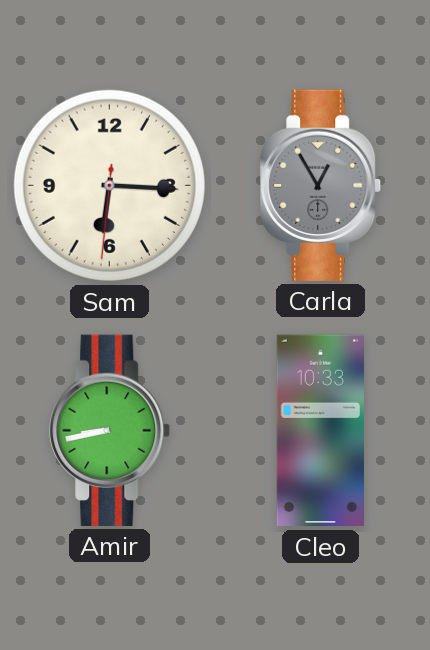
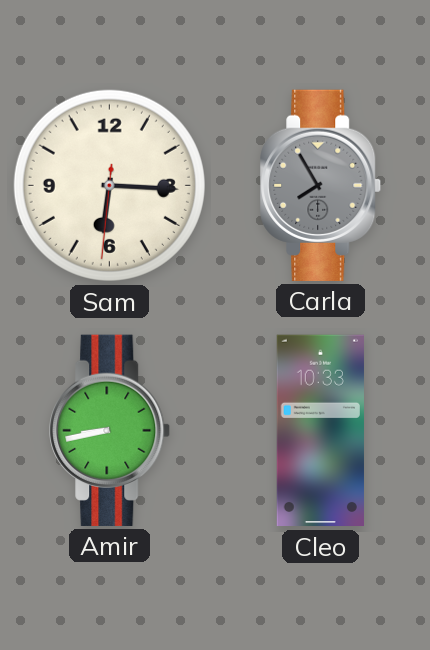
Carla: 12:55 -> 7:55 (321, 185)
